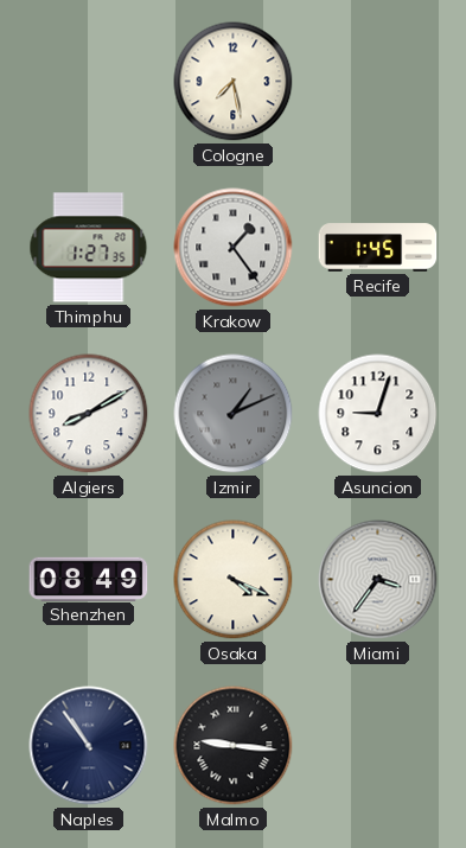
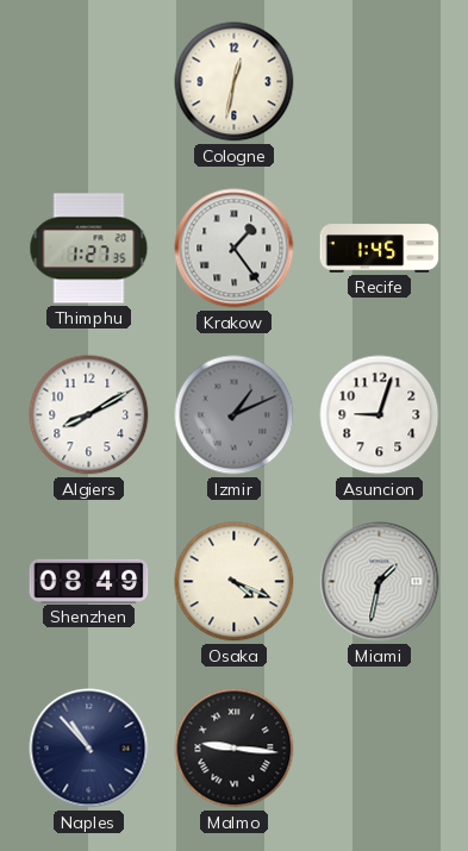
Cologne: 7:28 -> 12:32 (235, 82)
Miami: 3:36 -> 1:32 (380, 582)
Naples: 10:54 -> 10:53 (89, 749)
